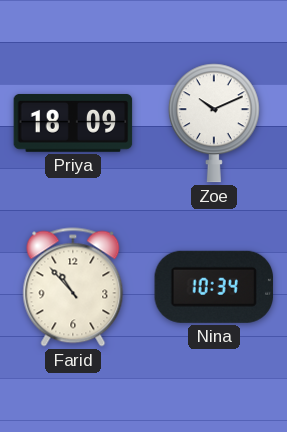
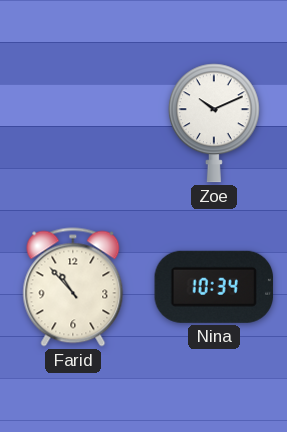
Priya: 18:09 -> none (73, 123)
